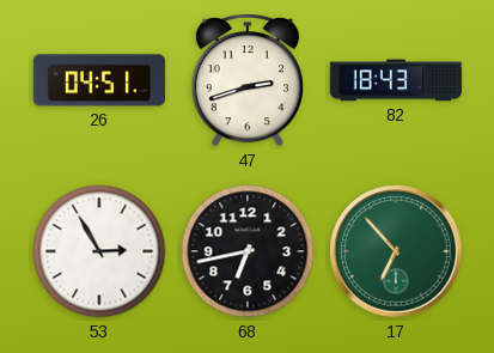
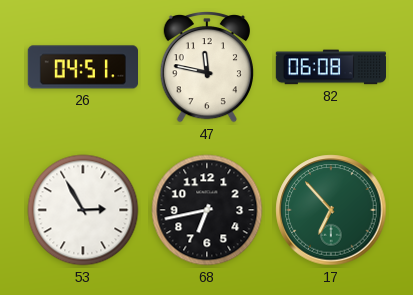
47: 2:42 -> 11:47 (207, 68)
82: 18:43 -> 06:08 (330, 67)
